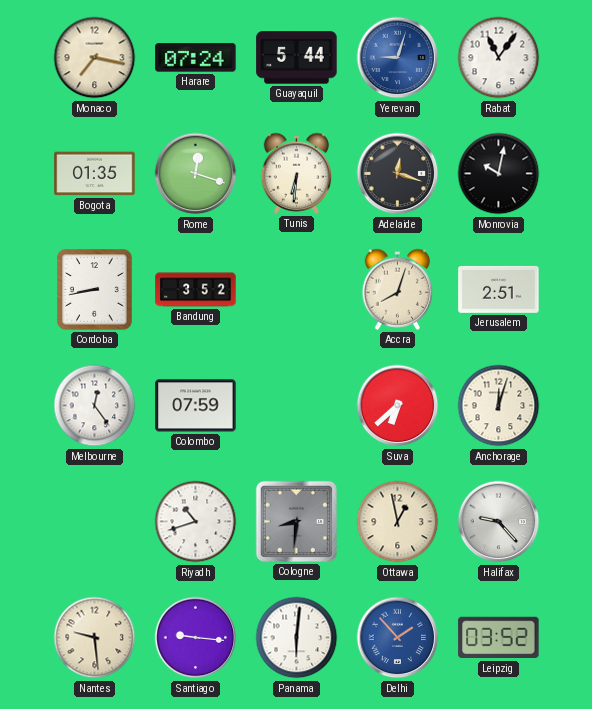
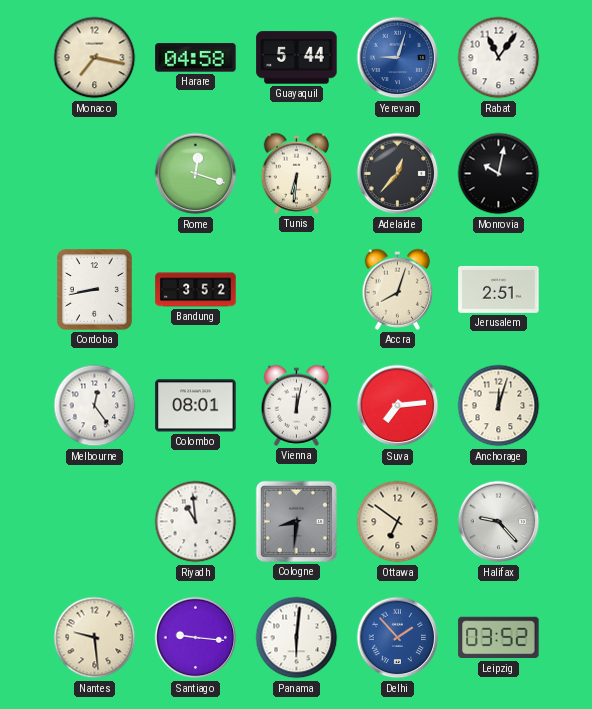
Harare: 07:24 -> 04:58 (196, 58)
Bogota: 01:35 -> none (95, 174)
Adelaide: 12:18 -> 12:37 (398, 174)
Colombo: 07:59 -> 08:01 (196, 406)
Vienna: none -> 12:02 (297, 405)
Suva: 6:38 -> 7:14 (398, 406)
Riyadh: 10:42 -> 10:59 (196, 522)
Ottawa: 12:58 -> 6:51 (398, 522)
